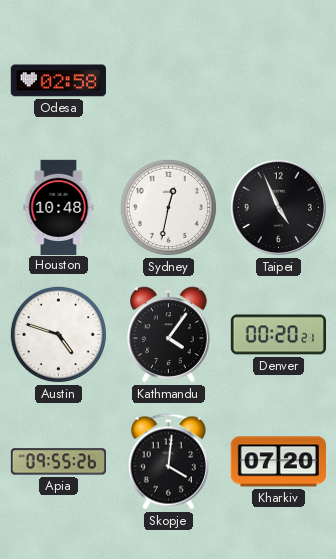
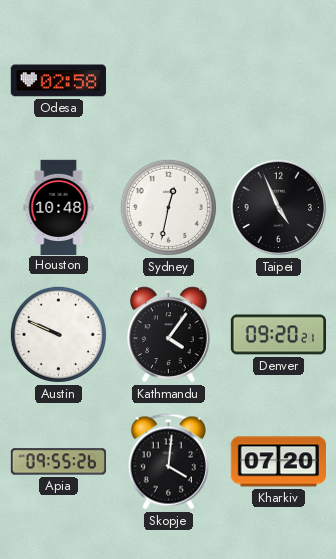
Austin: 4:48 -> 9:49 (58, 334)
Denver: 00:20 -> 09:20 (278, 335)
